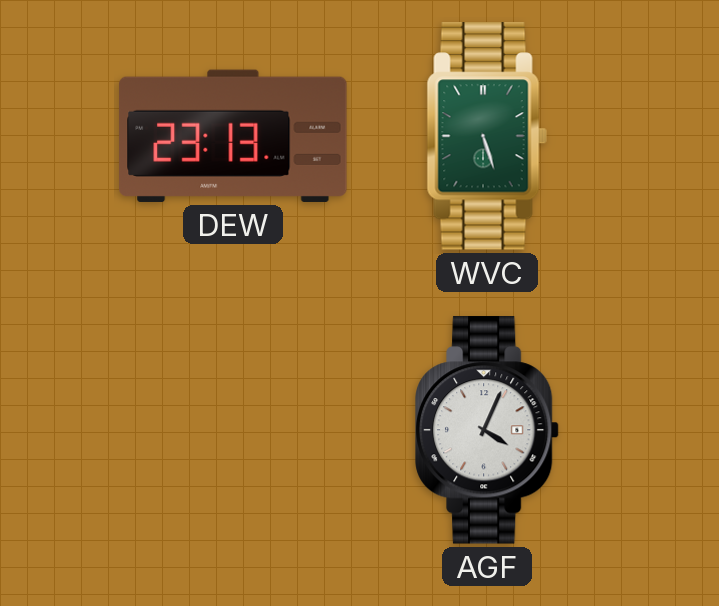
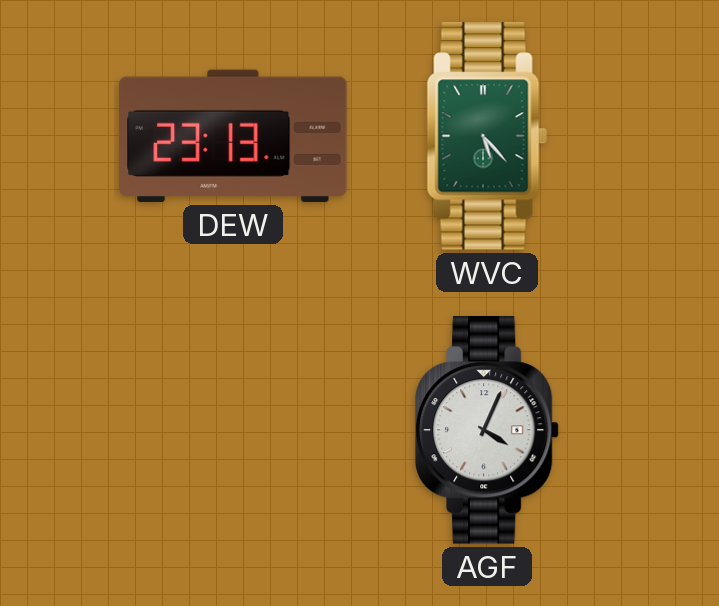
WVC: 5:27 -> 5:23 (487, 136)
